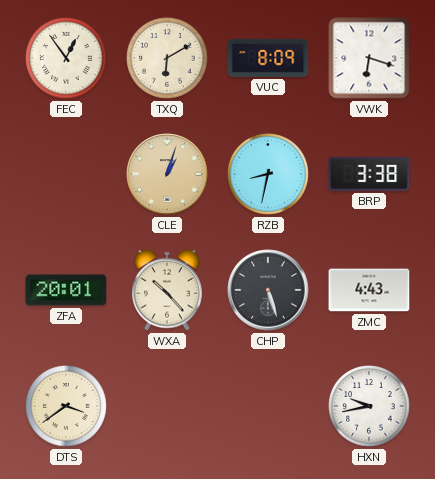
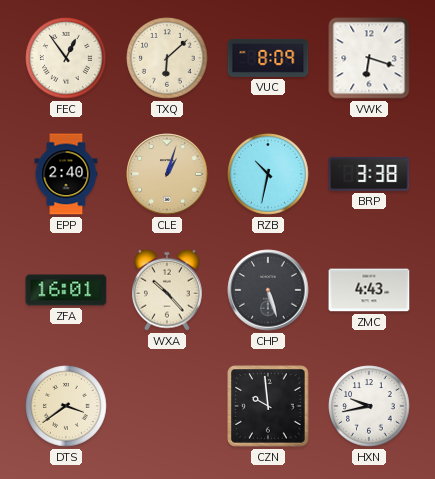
TXQ: 6:10 -> 6:08 (167, 58)
EPP: none -> 2:40 (66, 174)
RZB: 8:32 -> 10:32 (268, 174)
ZFA: 20:01 -> 16:01 (66, 290)
CZN: none -> 9:59 (268, 406)
